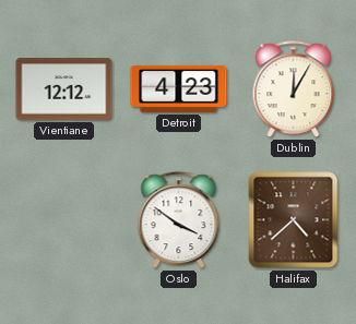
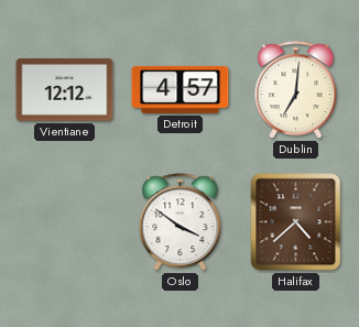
Detroit: 4:23 -> 4:57 (181, 89)
Dublin: 12:05 -> 7:01 (296, 90)
